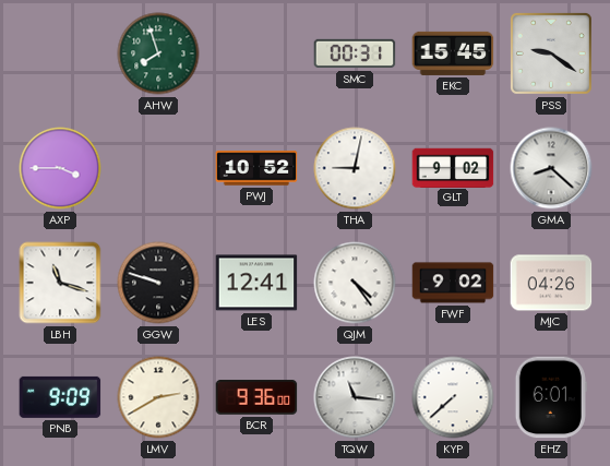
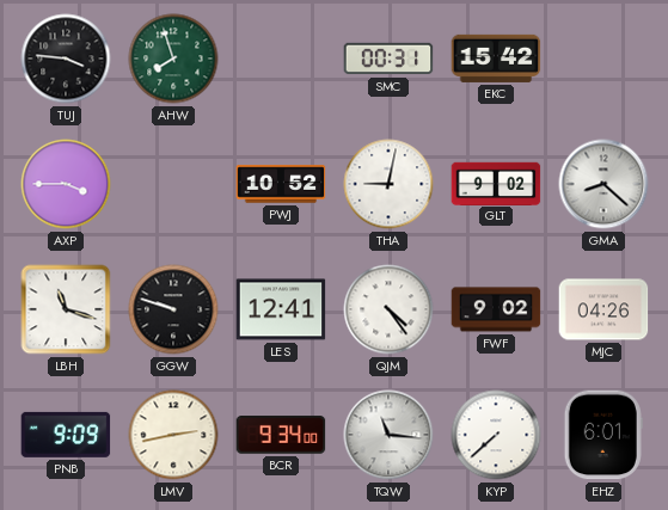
TUJ: none -> 3:46 (66, 59)
EKC: 15:45 -> 15:42 (496, 59)
PSS: 9:21 -> none (551, 53)
LMV: 2:40 -> 2:43 (173, 435)
BCR: 9:36 -> 9:34 (281, 435)
